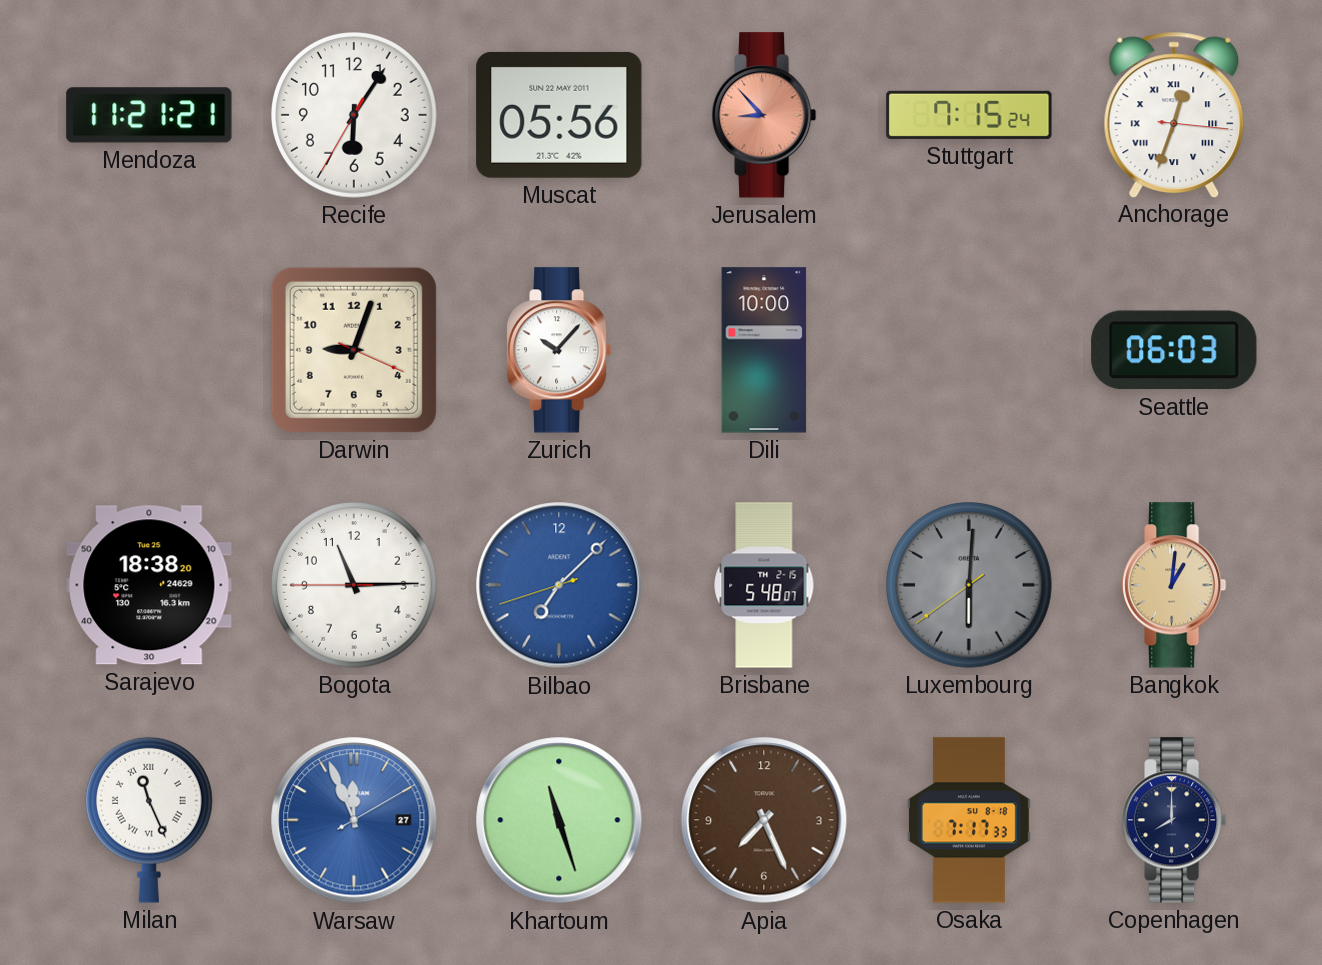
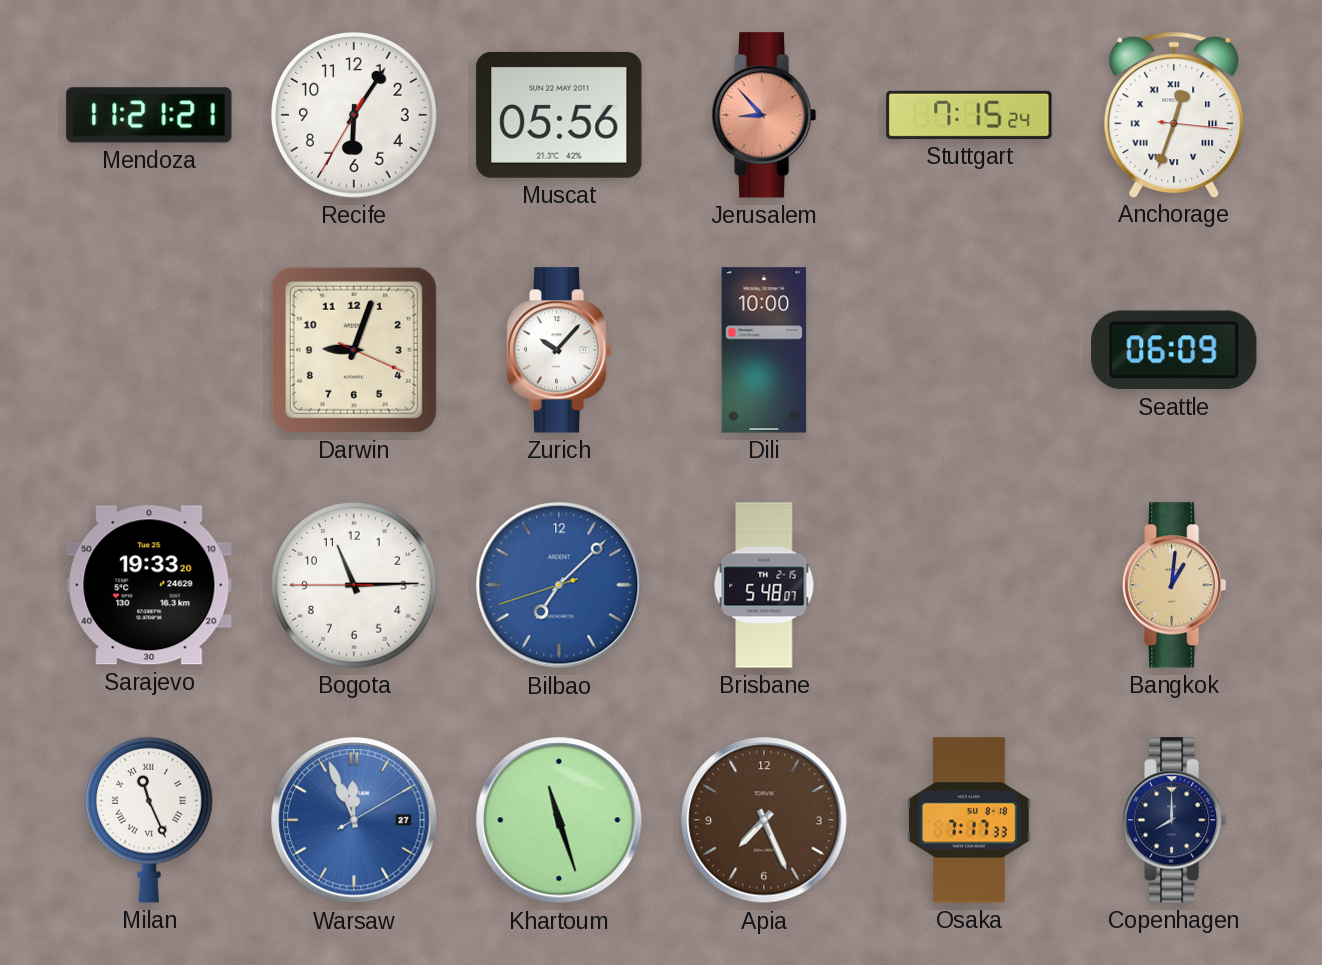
Seattle: 06:03 -> 06:09 (1174, 350)
Sarajevo: 18:38 -> 19:33 (149, 585)
Luxembourg: 6:00 -> none (970, 586)
